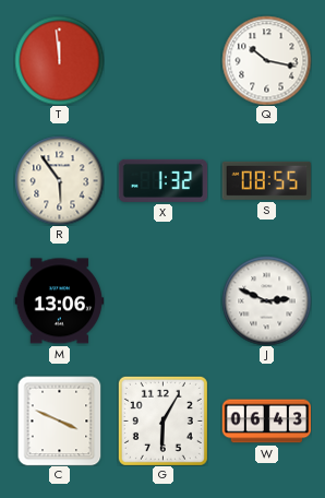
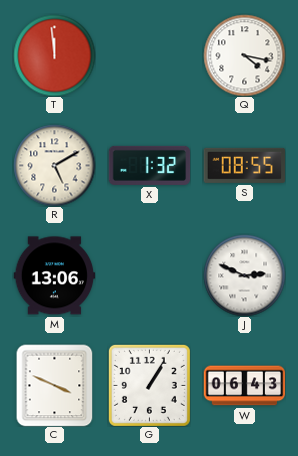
Q: 10:17 -> 4:17 (244, 55)
R: 5:54 -> 5:10 (54, 165)
G: 6:05 -> 1:05 (149, 385)
